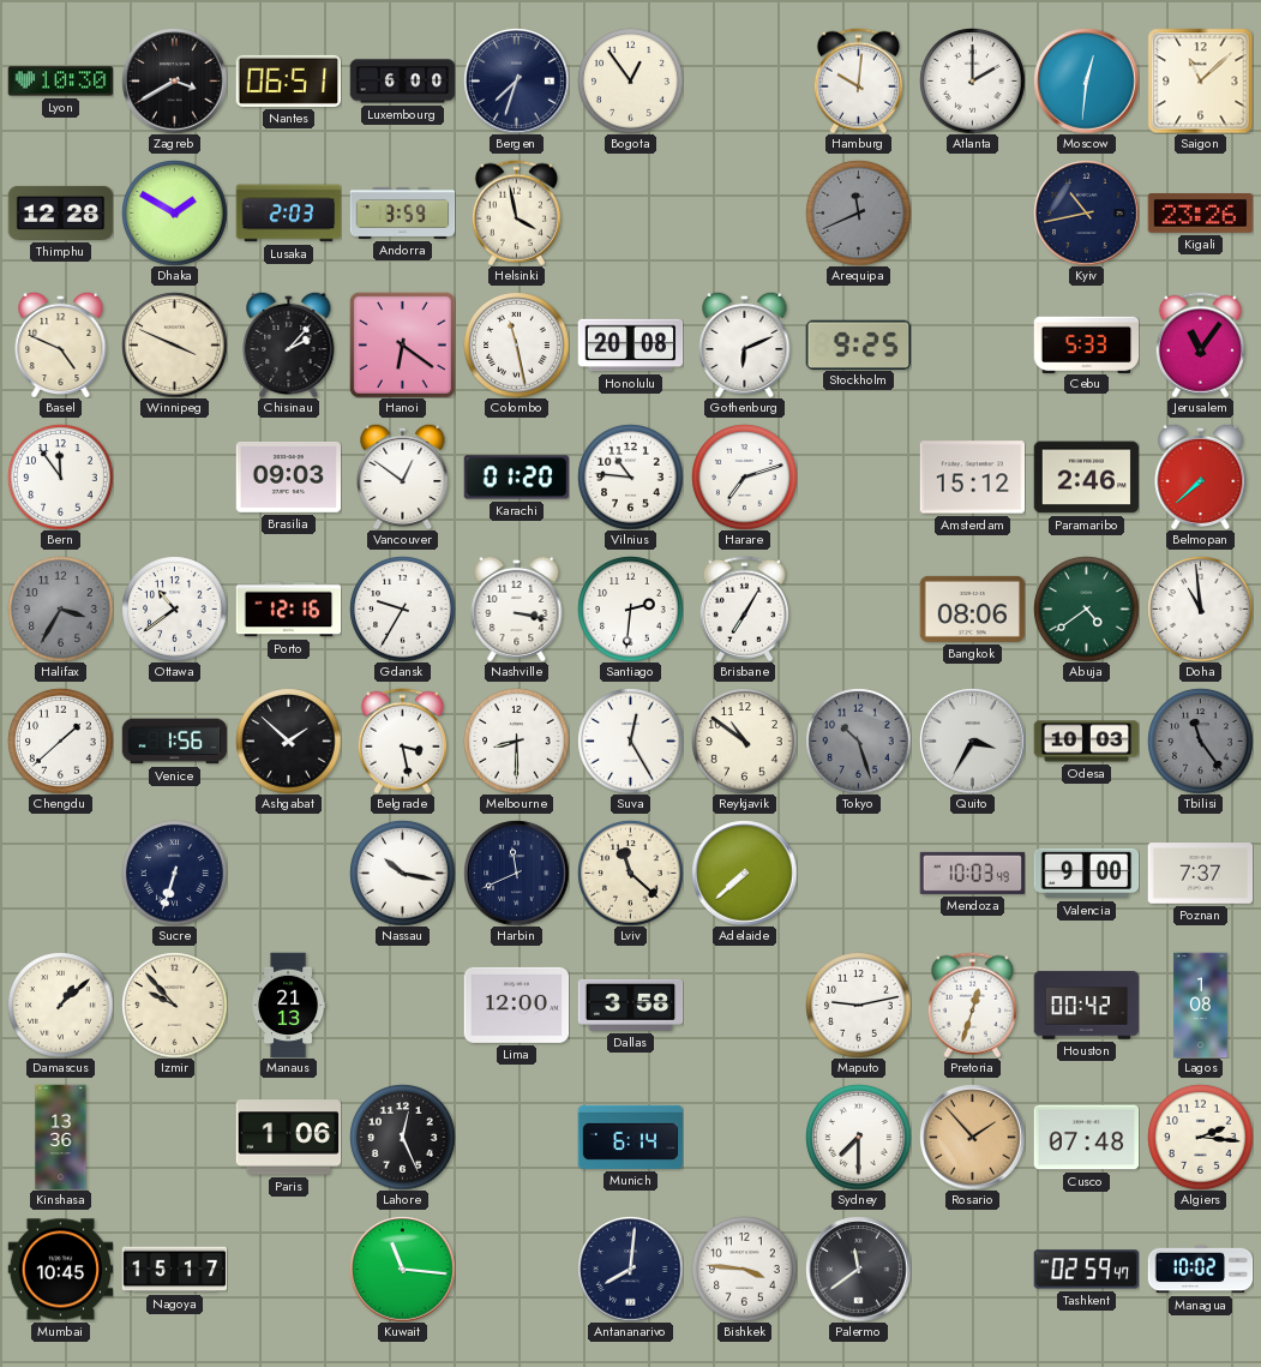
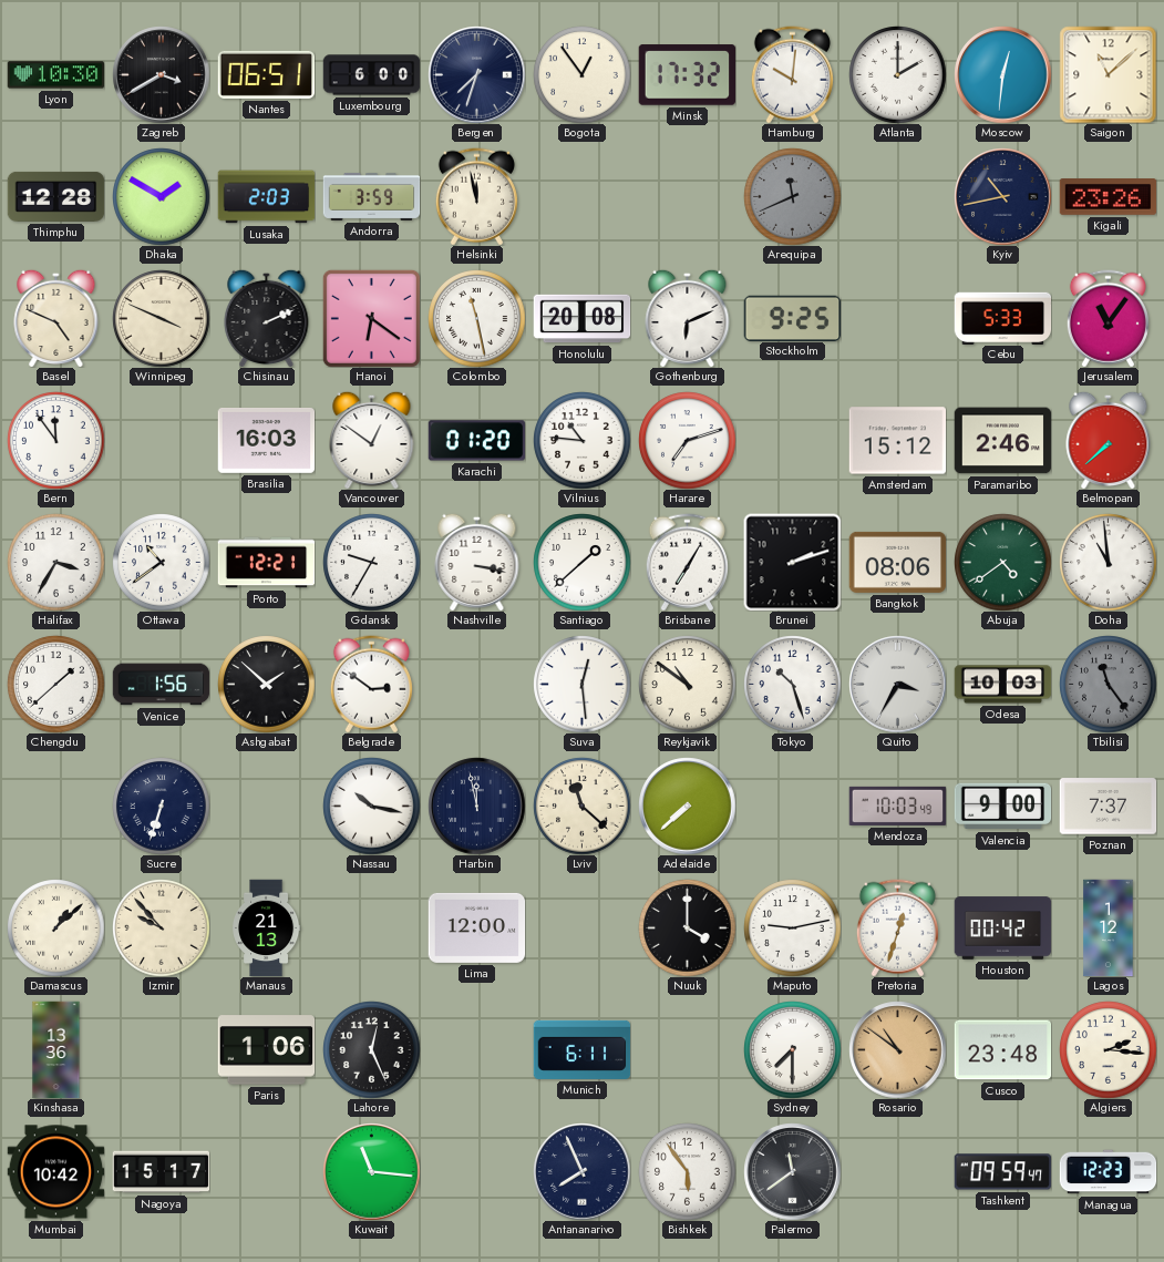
Minsk: none -> 17:32 (687, 75)
Helsinki: 3:58 -> 11:58 (476, 196)
Chisinau: 2:07 -> 2:11 (267, 318)
Brasilia: 09:03 -> 16:03 (266, 440)
Halifax dial: grey -> white (55, 562)
Porto: 12:16 -> 12:21 (266, 563)
Santiago: 2:31 -> 1:38 (581, 562)
Brunei: none -> 2:12 (792, 562)
Belgrade: 3:28 -> 2:51 (371, 684)
Melbourne: 8:30 -> none (516, 741)
Suva: 12:25 -> 12:29 (581, 684)
Tokyo dial: grey -> white (792, 684)
Harbin: 11:41 -> 11:58 (476, 806)
Dallas: 3:58 -> none (630, 1005)
Nuuk: none -> 4:00 (687, 927)
Lagos: 1:08 -> 1:12 (1109, 927)
Munich: 6:14 -> 6:11 (581, 1049)
Rosario: 1:53 -> 10:51 (897, 1049)
Cusco: 07:48 -> 23:48 (1002, 1050)
Mumbai: 10:45 -> 10:42 (55, 1172)
Antananarivo: 8:01 -> 7:56 (581, 1171)
Bishkek: 3:46 -> 5:54 (687, 1171)
Tashkent: 02:59 -> 09:59 (1002, 1172)
Managua: 10:02 -> 12:23 (1108, 1172)
